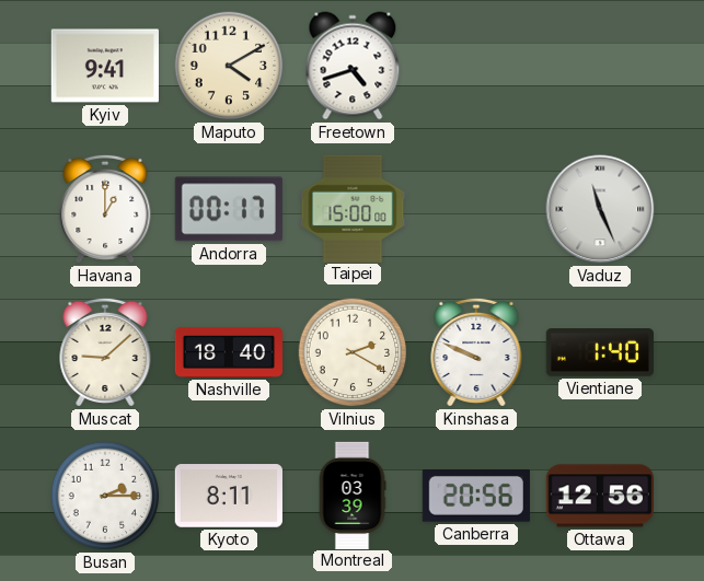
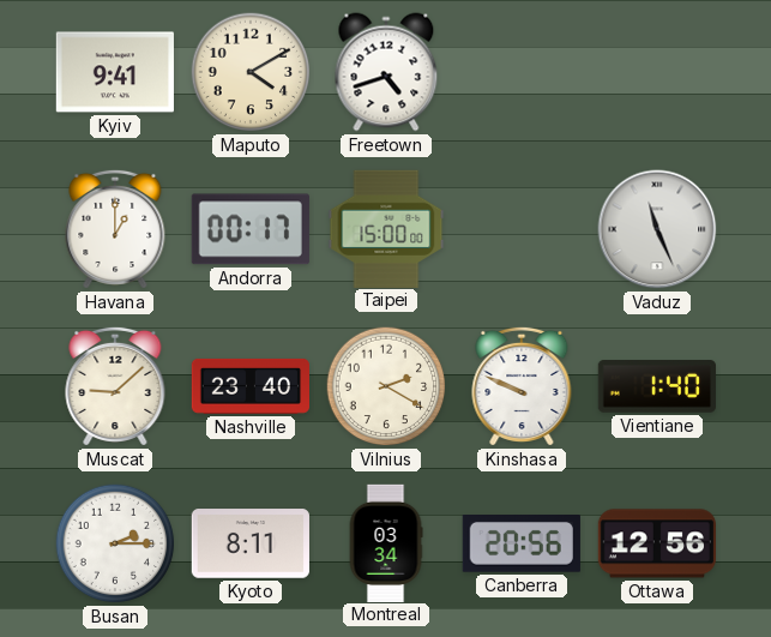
Nashville: 18:40 -> 23:40 (249, 386)
Montreal: 03:39 -> 03:34 (386, 542)
